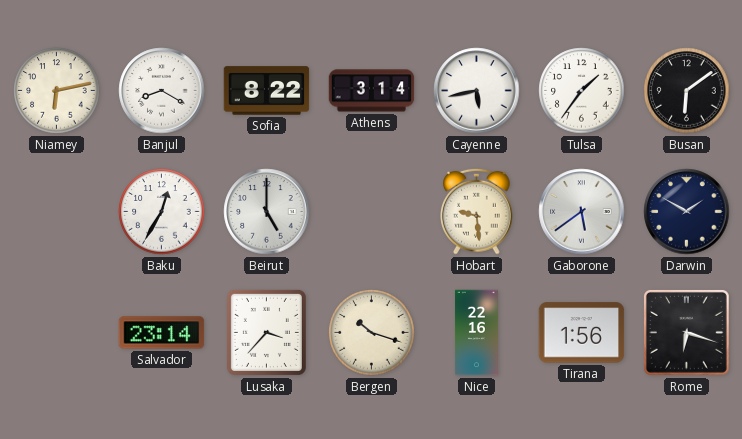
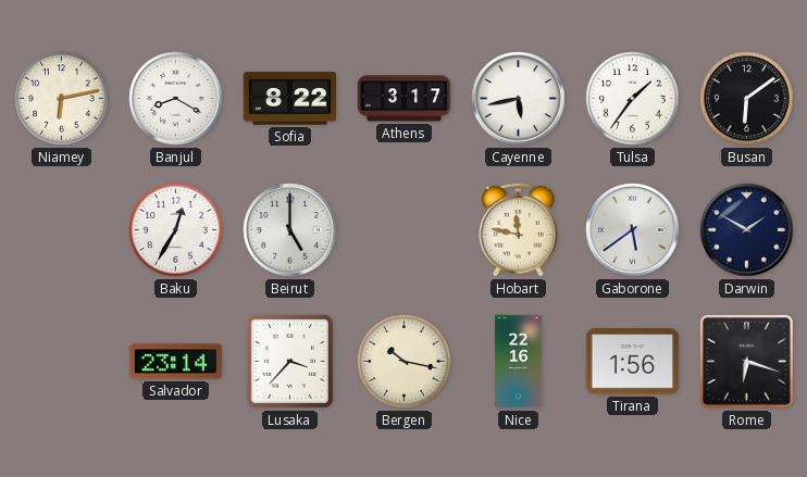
Athens: 3:14 -> 3:17 (405, 99)
Hobart: 9:29 -> 11:47 (519, 229)
Bergen: 10:18 -> 10:17 (405, 362)
